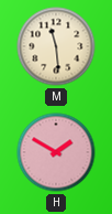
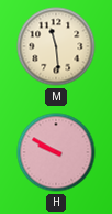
H: 1:50 -> 9:50 (56, 152)
